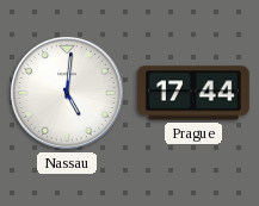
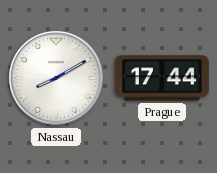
Nassau: 5:01 -> 8:10 (57, 79)
